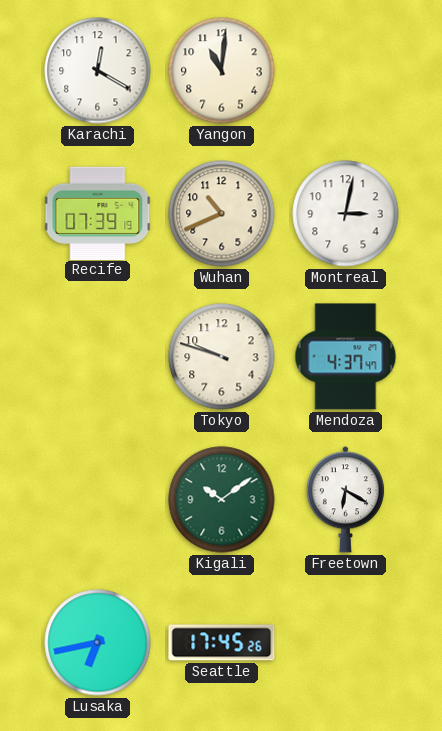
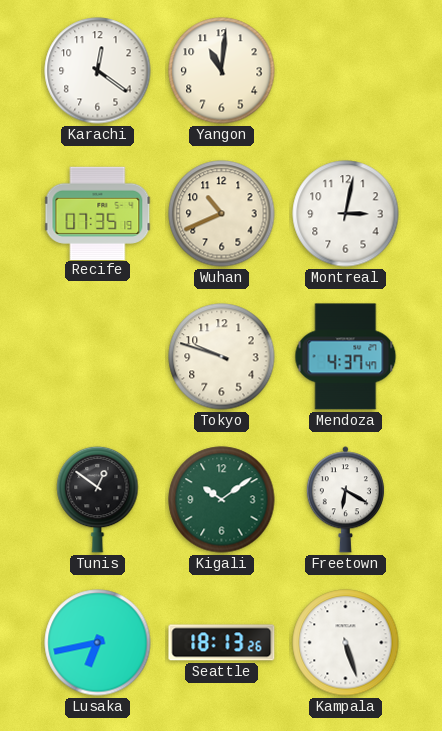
Karachi: 12:20 -> 12:21 (98, 71)
Recife: 07:39 -> 07:35 (98, 213)
Tunis: none -> 12:51 (98, 499)
Seattle: 17:45 -> 18:13 (222, 643)
Kampala: none -> 5:27 (346, 643)
